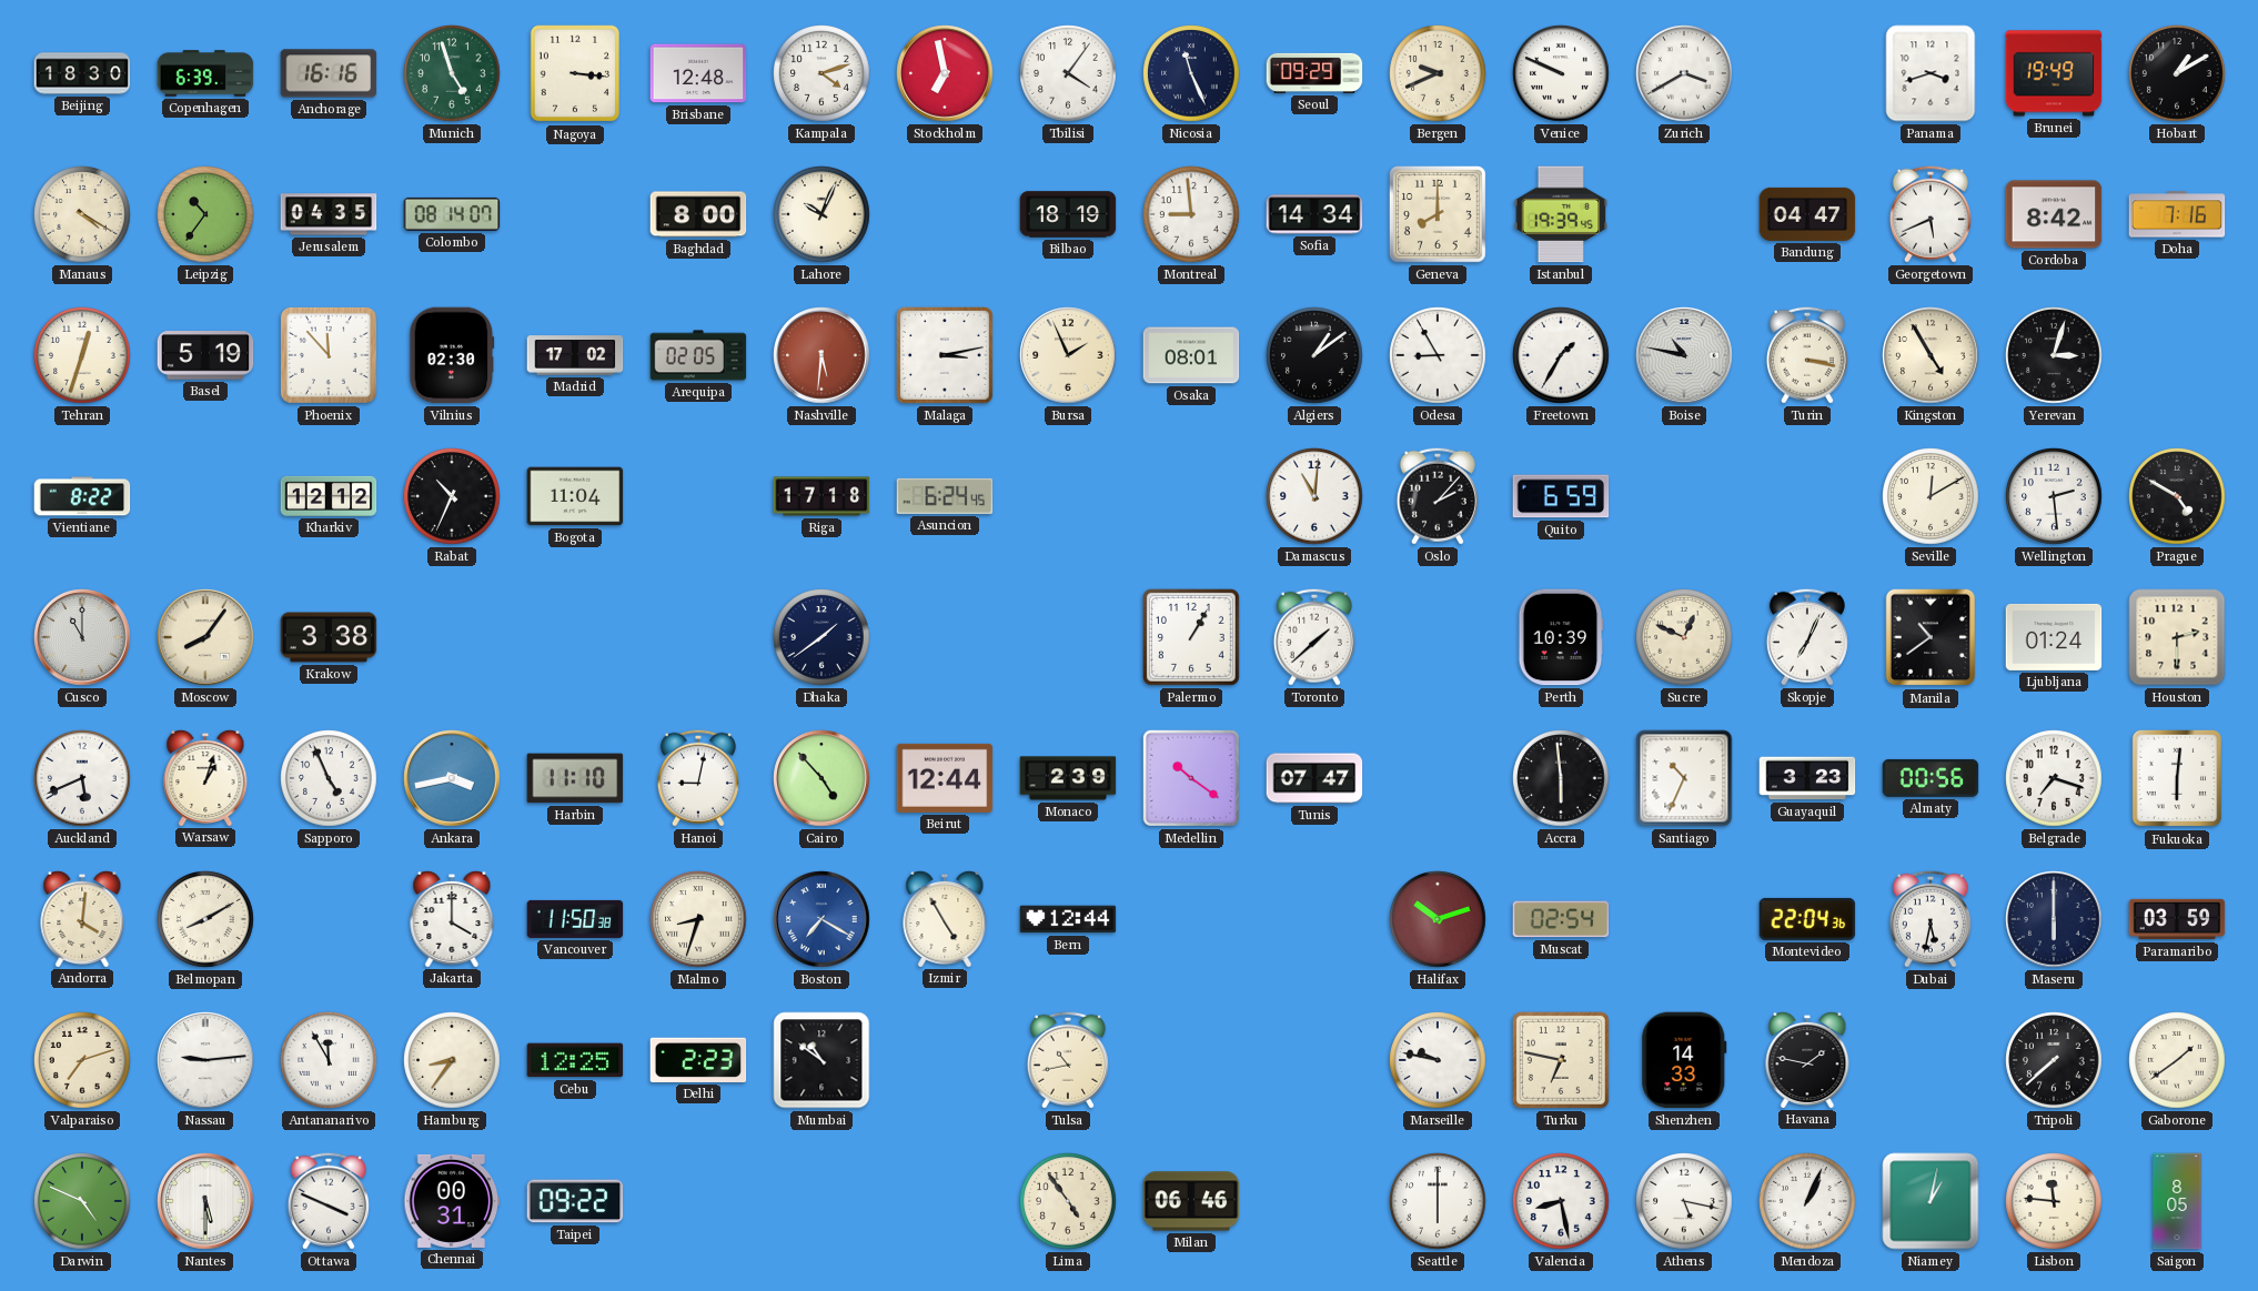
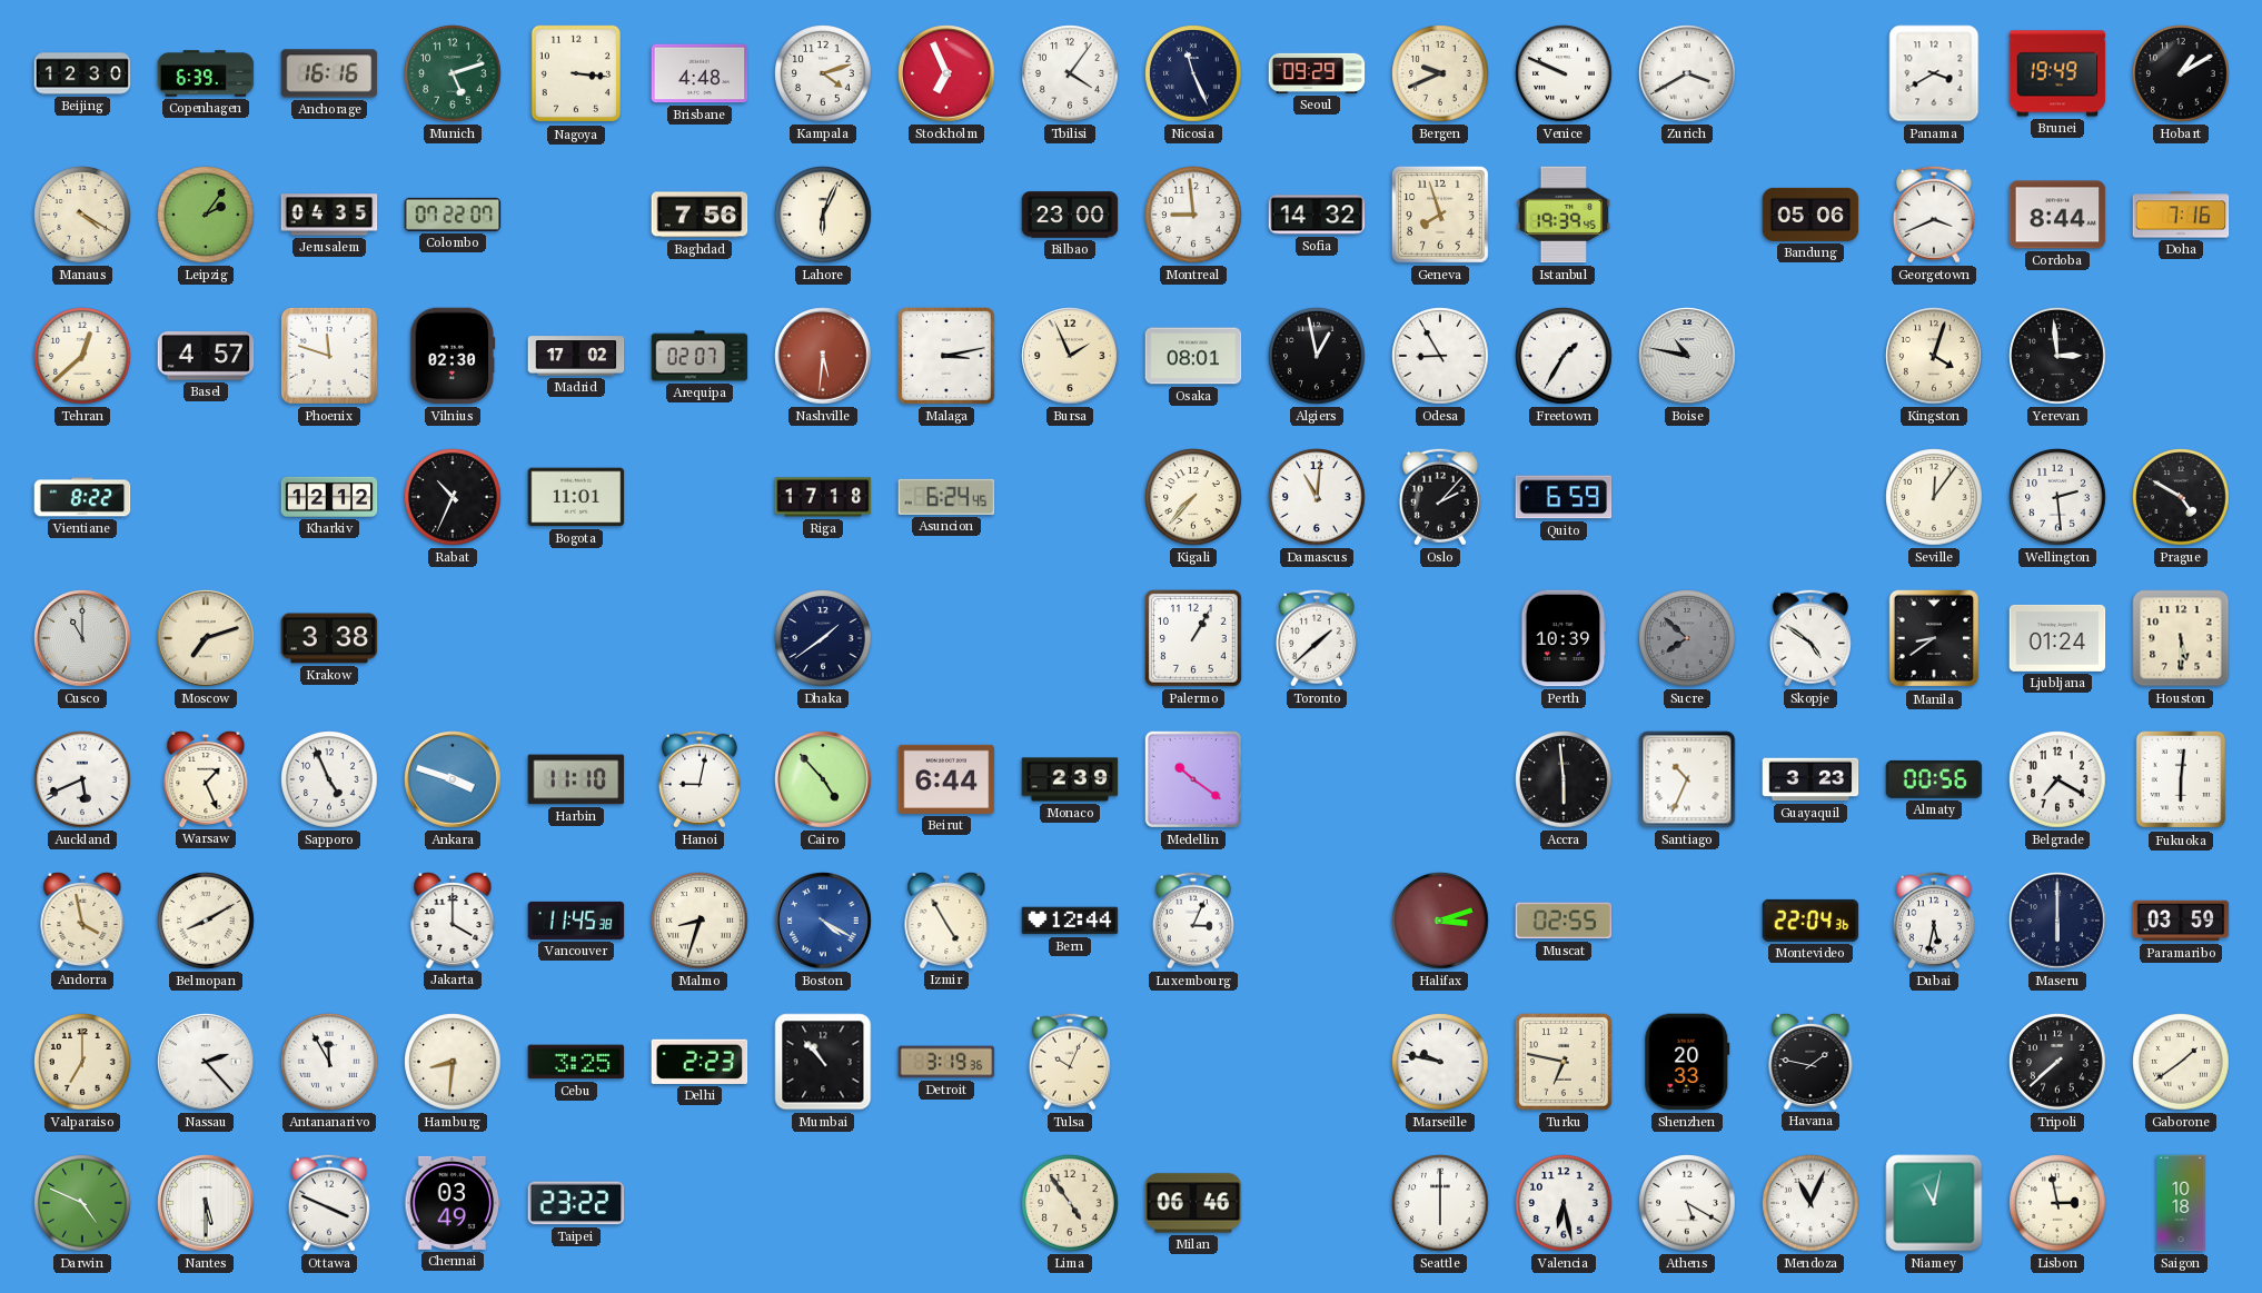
Beijing: 18:30 -> 12:30 (82, 73)
Munich: 4:57 -> 5:12 (453, 73)
Brisbane: 12:48 -> 4:48 (700, 73)
Stockholm: 6:58 -> 6:56 (946, 73)
Panama: 3:42 -> 3:40 (1934, 73)
Leipzig: 10:36 -> 2:06 (206, 215)
Colombo: 08:14 -> 07:22 (453, 215)
Baghdad: 8:00 -> 7:56 (700, 215)
Lahore: 10:04 -> 6:04 (823, 215)
Bilbao: 18:19 -> 23:00 (1070, 215)
Sofia: 14:34 -> 14:32 (1317, 215)
Geneva: 8:00 -> 7:57 (1440, 215)
Bandung: 04:47 -> 05:06 (1810, 215)
Georgetown: 5:41 -> 3:41 (1934, 215)
Cordoba: 8:42 -> 8:44 (2057, 215)
Tehran: 12:33 -> 12:38 (82, 356)
Basel: 5:19 -> 4:57 (206, 356)
Phoenix: 11:53 -> 11:48 (329, 356)
Arequipa: 02:05 -> 02:07 (700, 356)
Algiers: 1:09 -> 12:58 (1317, 356)
Turin: 3:17 -> none (1807, 355)
Kingston: 4:55 -> 4:03 (1934, 356)
Yerevan: 3:03 -> 2:59 (2057, 356)
Bogota: 11:04 -> 11:01 (576, 497)
Kigali: none -> 7:37 (1193, 497)
Seville: 12:10 -> 12:06 (1934, 497)
Moscow: 8:06 -> 7:12 (206, 638)
Sucre: 12:49 -> 7:52 (1687, 638)
Sucre dial: cream -> grey (1687, 638)
Skopje: 7:04 -> 4:51 (1810, 638)
Manila: 10:39 -> 8:39 (1934, 638)
Houston: 2:30 -> 5:30 (2181, 638)
Warsaw: 1:03 -> 1:26 (206, 778)
Ankara: 3:43 -> 3:48 (453, 779)
Beirut: 12:44 -> 6:44 (946, 779)
Tunis: 07:47 -> none (1314, 778)
Belgrade: 7:18 -> 7:20 (2057, 779)
Andorra: 4:01 -> 3:58 (82, 919)
Vancouver: 11:50 -> 11:45 (576, 921)
Boston: 7:20 -> 4:20 (823, 921)
Luxembourg: none -> 3:04 (1193, 921)
Halifax: 10:12 -> 3:12 (1440, 921)
Muscat: 02:54 -> 02:55 (1564, 921)
Valparaiso: 7:12 -> 7:00 (82, 1062)
Nassau: 9:14 -> 2:23 (206, 1062)
Hamburg: 8:36 -> 8:31 (453, 1062)
Cebu: 12:25 -> 3:25 (576, 1062)
Mumbai: 10:51 -> 10:53 (823, 1062)
Detroit: none -> 3:19 (946, 1062)
Tulsa: 10:43 -> 10:04 (1070, 1062)
Shenzhen: 14:33 -> 20:33 (1687, 1062)
Chennai: 00:31 -> 03:49 (453, 1203)
Taipei: 09:22 -> 23:22 (576, 1203)
Valencia: 8:28 -> 6:28 (1564, 1203)
Athens: 5:17 -> 5:20 (1687, 1203)
Mendoza: 1:04 -> 11:04 (1810, 1203)
Niamey: 1:02 -> 11:02 (1934, 1203)
Lisbon: 11:46 -> 2:58 (2057, 1203)
Saigon: 8:05 -> 10:18 (2181, 1203)
